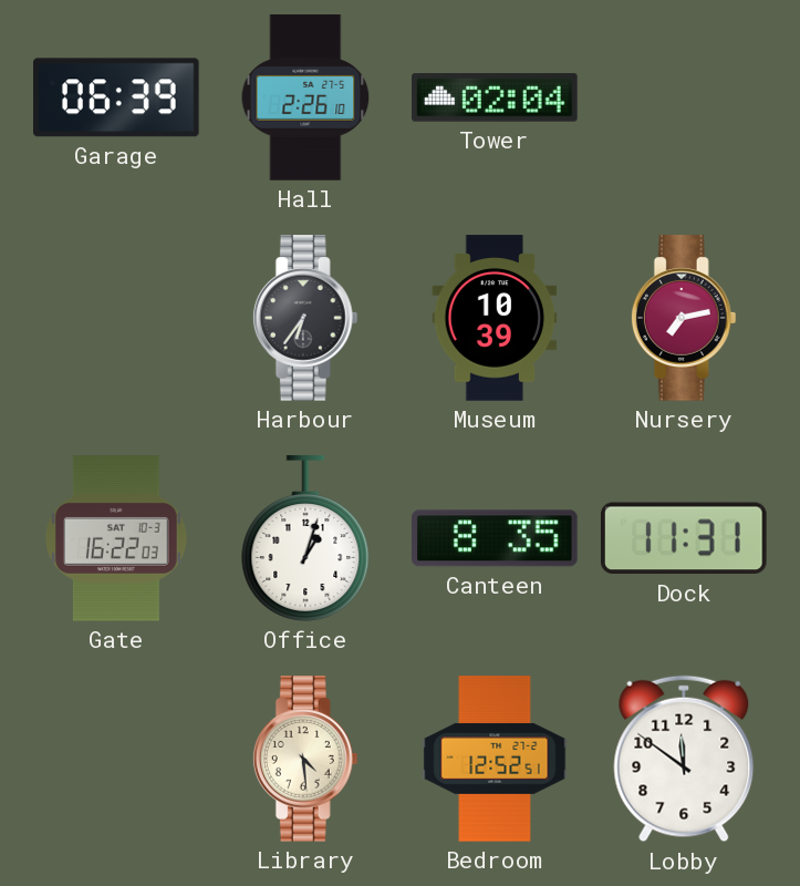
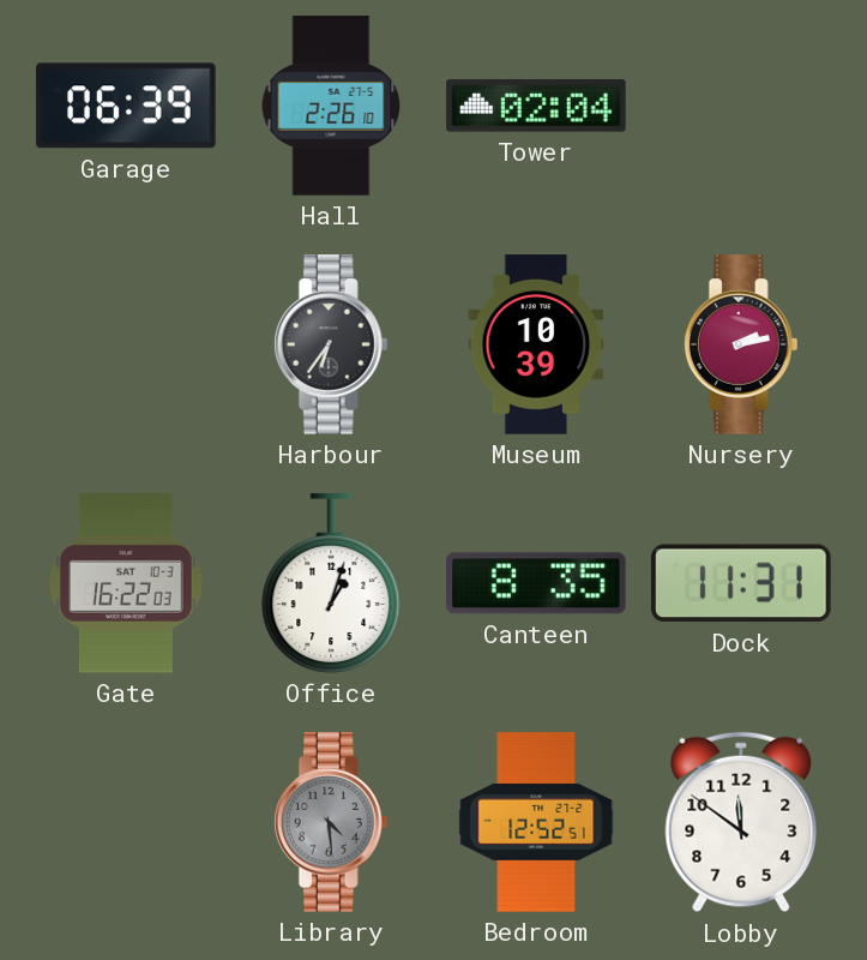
Nursery: 7:13 -> 2:13 (741, 344)
Library dial: cream -> grey (331, 822)
